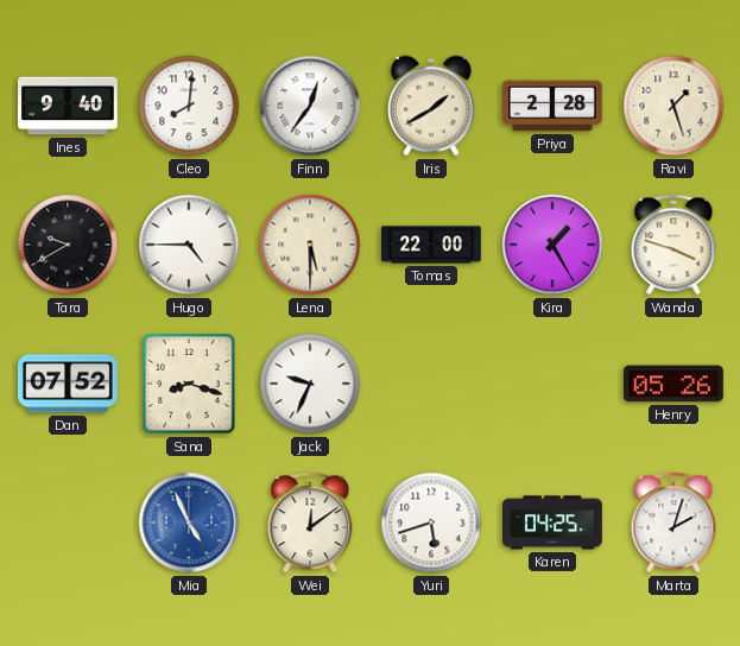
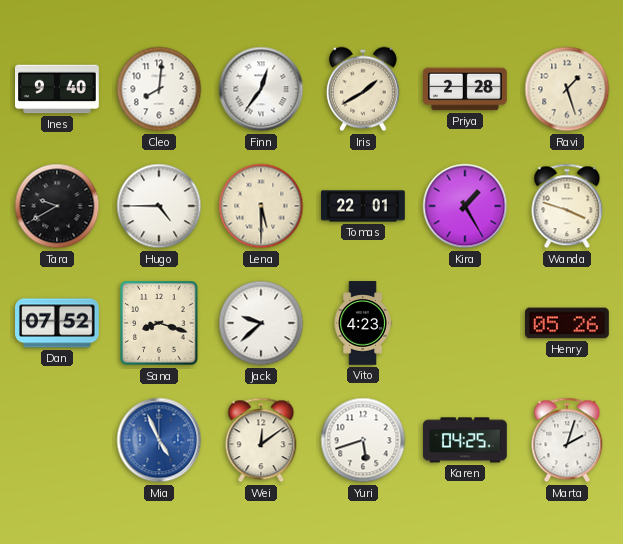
Tomas: 22:00 -> 22:01 (363, 206)
Jack: 9:34 -> 9:38 (261, 323)
Vito: none -> 4:23 (363, 323)
